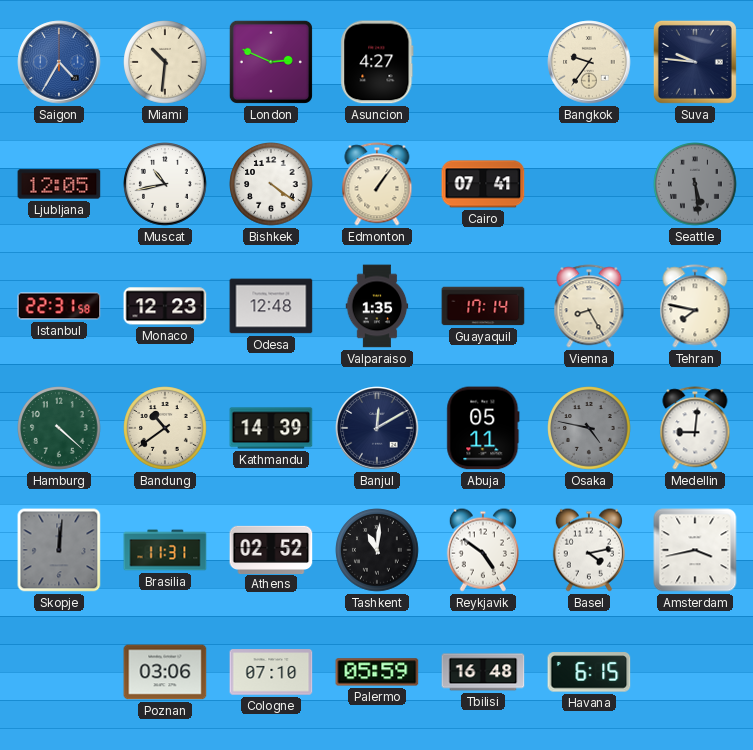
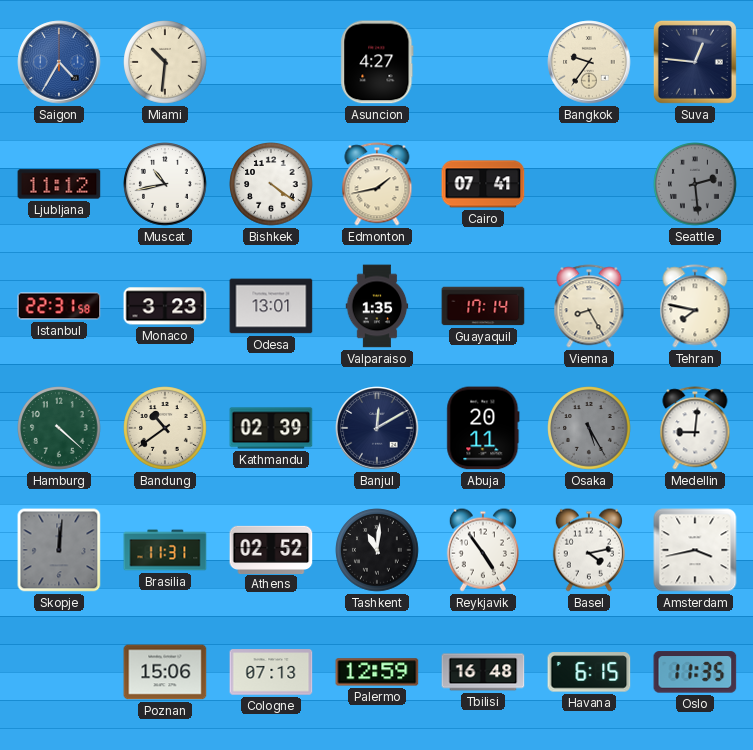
London: 2:49 -> none (271, 62)
Suva: 9:46 -> 12:46 (695, 62)
Ljubljana: 12:05 -> 11:12 (59, 184)
Edmonton: 1:06 -> 1:43 (377, 184)
Seattle: 5:29 -> 2:29 (695, 184)
Monaco: 12:23 -> 3:23 (165, 306)
Odesa: 12:48 -> 13:01 (271, 306)
Kathmandu: 14:39 -> 02:39 (271, 428)
Abuja: 05:11 -> 20:11 (483, 428)
Osaka: 4:47 -> 5:25 (589, 428)
Reykjavik: 4:51 -> 4:54 (483, 550)
Poznan: 03:06 -> 15:06 (165, 672)
Cologne: 07:10 -> 07:13 (271, 672)
Palermo: 05:59 -> 12:59 (377, 672)
Oslo: none -> 11:35 (695, 672)
